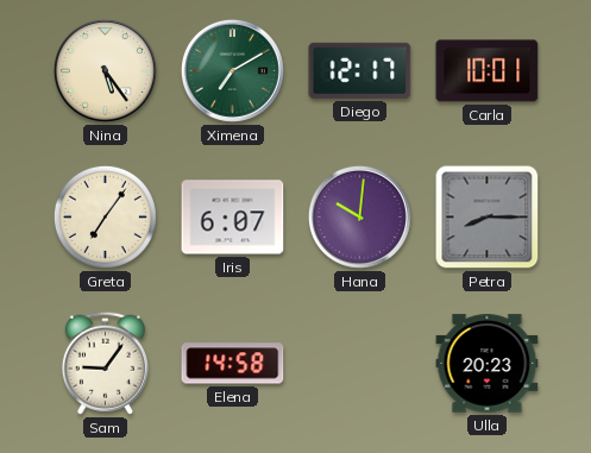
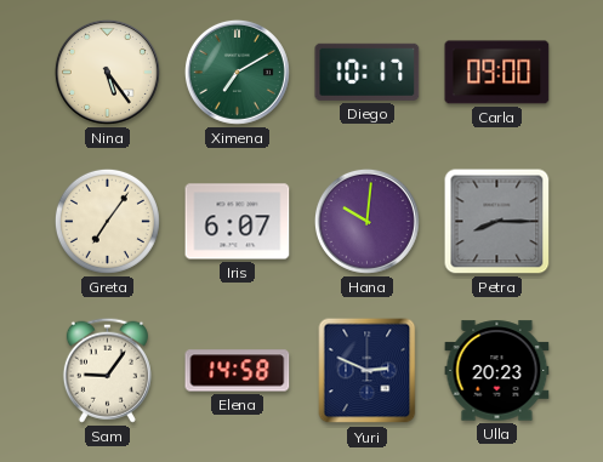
Diego: 12:17 -> 10:17 (368, 72)
Carla: 10:01 -> 09:00 (497, 73)
Yuri: none -> 2:49 (368, 371)
